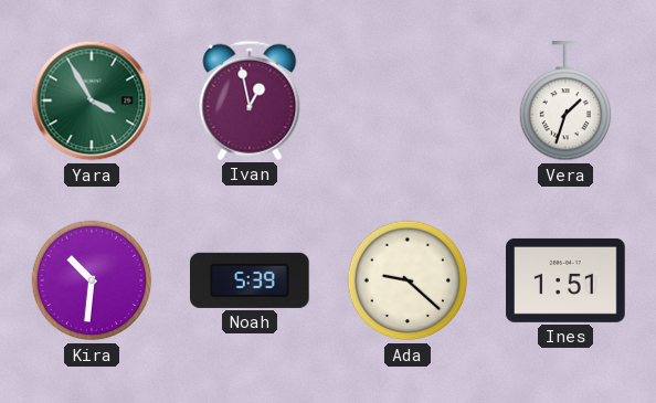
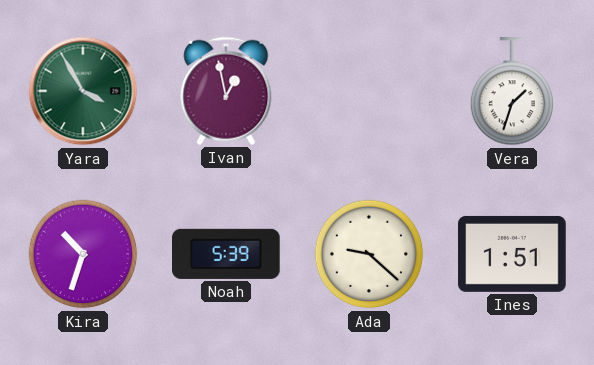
Kira: 10:31 -> 10:33 (83, 254)
